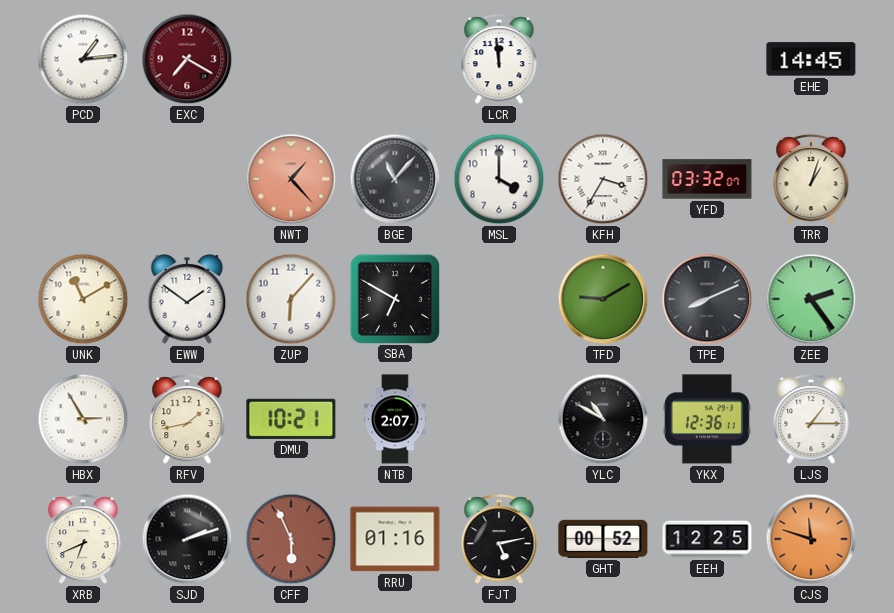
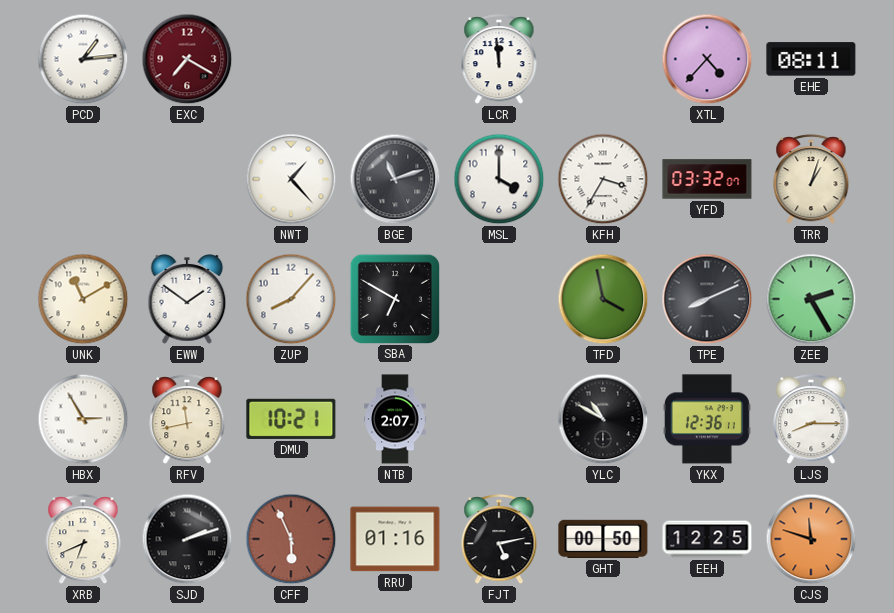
XTL: none -> 4:37 (707, 59)
EHE: 14:45 -> 08:11 (811, 59)
NWT dial: salmon -> white (291, 179)
BGE: 11:07 -> 11:12 (395, 179)
ZUP: 6:07 -> 8:07 (291, 299)
TFD: 9:10 -> 3:58 (603, 299)
ZEE: 2:24 -> 2:25 (811, 299)
RFV: 1:43 -> 11:43 (187, 420)
LJS: 1:15 -> 8:15 (811, 420)
GHT: 00:52 -> 00:50 (603, 539)
